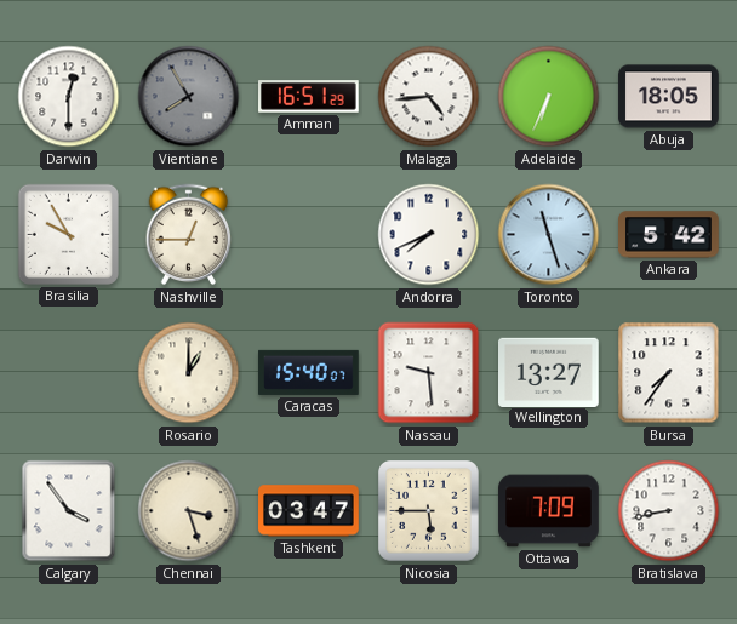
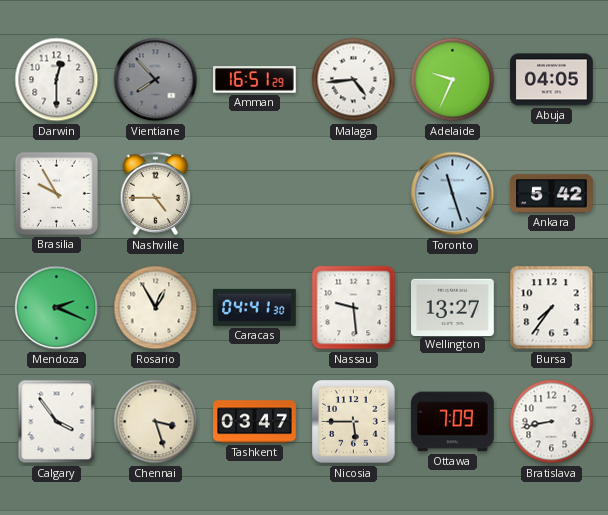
Vientiane: 7:55 -> 7:53 (156, 80)
Adelaide: 6:34 -> 9:34 (453, 80)
Abuja: 18:05 -> 04:05 (552, 80)
Nashville: 12:45 -> 4:45 (156, 194)
Andorra: 7:41 -> none (429, 235)
Mendoza: none -> 2:19 (57, 308)
Rosario: 1:00 -> 12:55 (156, 308)
Caracas: 15:40 -> 04:41 (255, 307)
